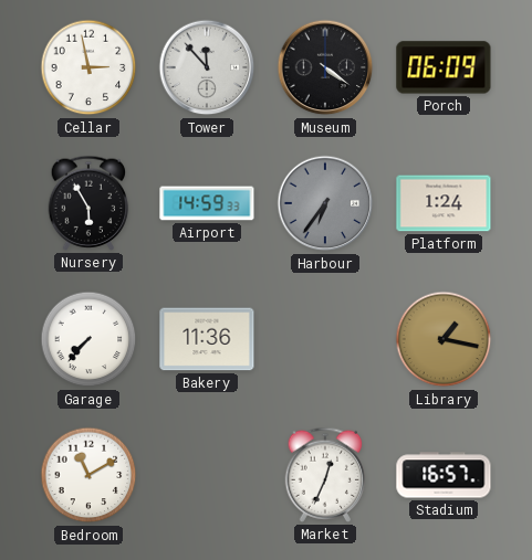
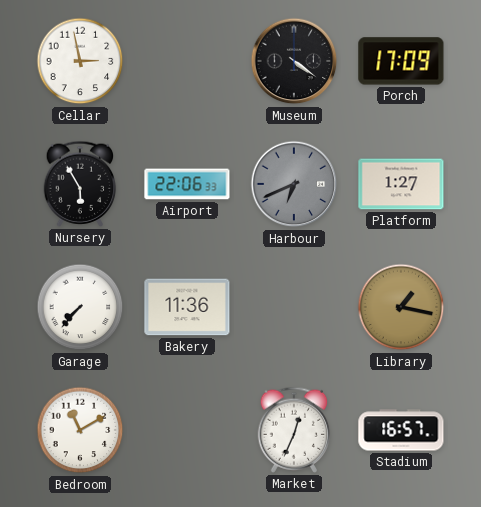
Tower: 11:53 -> none (207, 67)
Porch: 06:09 -> 17:09 (401, 61)
Airport: 14:59 -> 22:06 (187, 184)
Harbour: 6:36 -> 6:41 (294, 184)
Platform: 1:24 -> 1:27 (401, 184)
